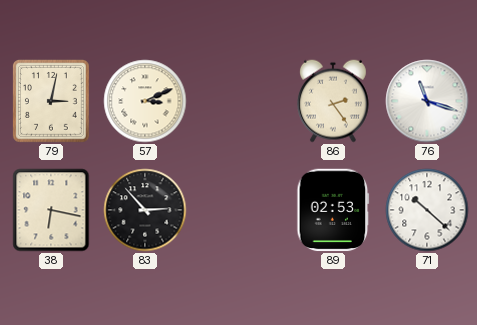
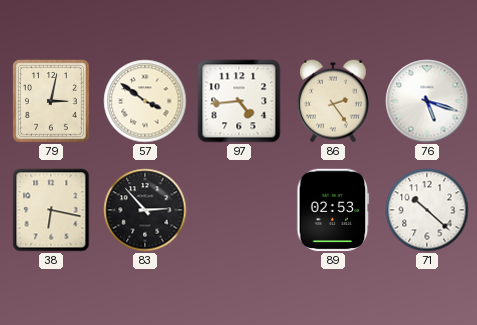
57: 3:11 -> 3:51 (145, 101)
97: none -> 4:44 (239, 101)
76: 11:18 -> 5:18 (427, 101)
